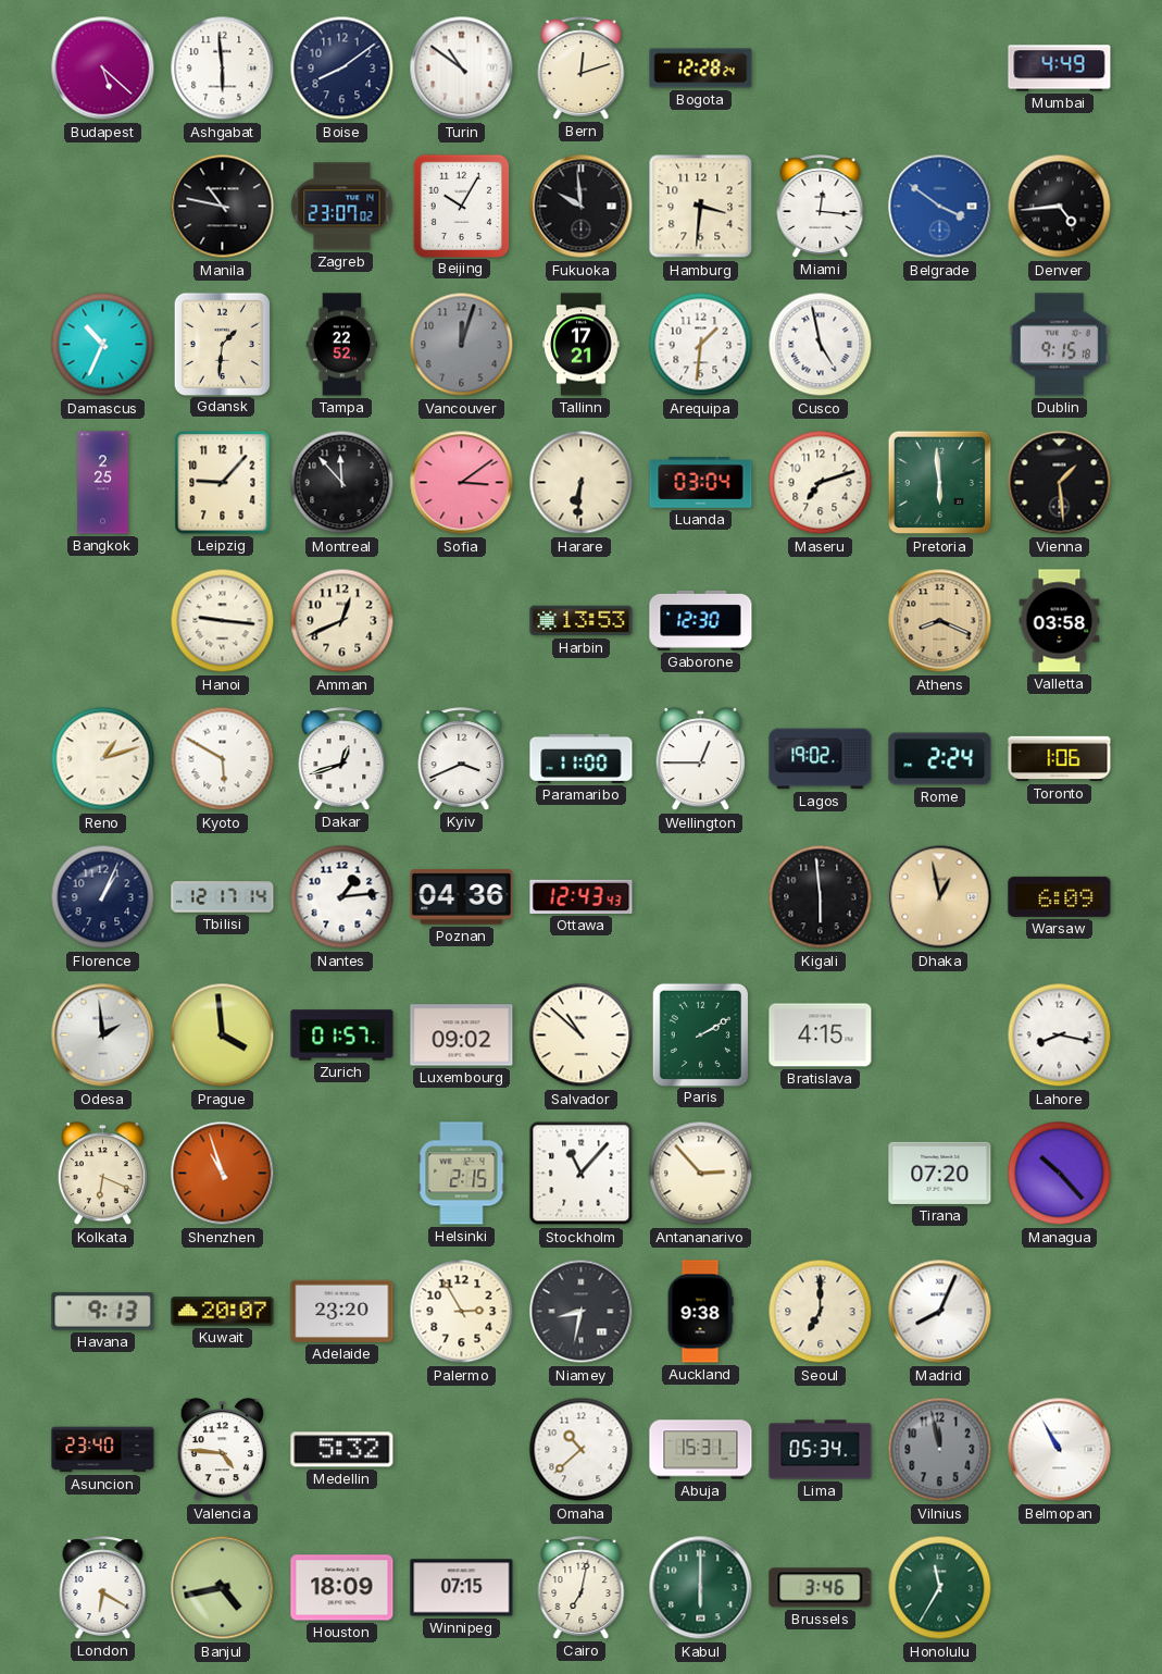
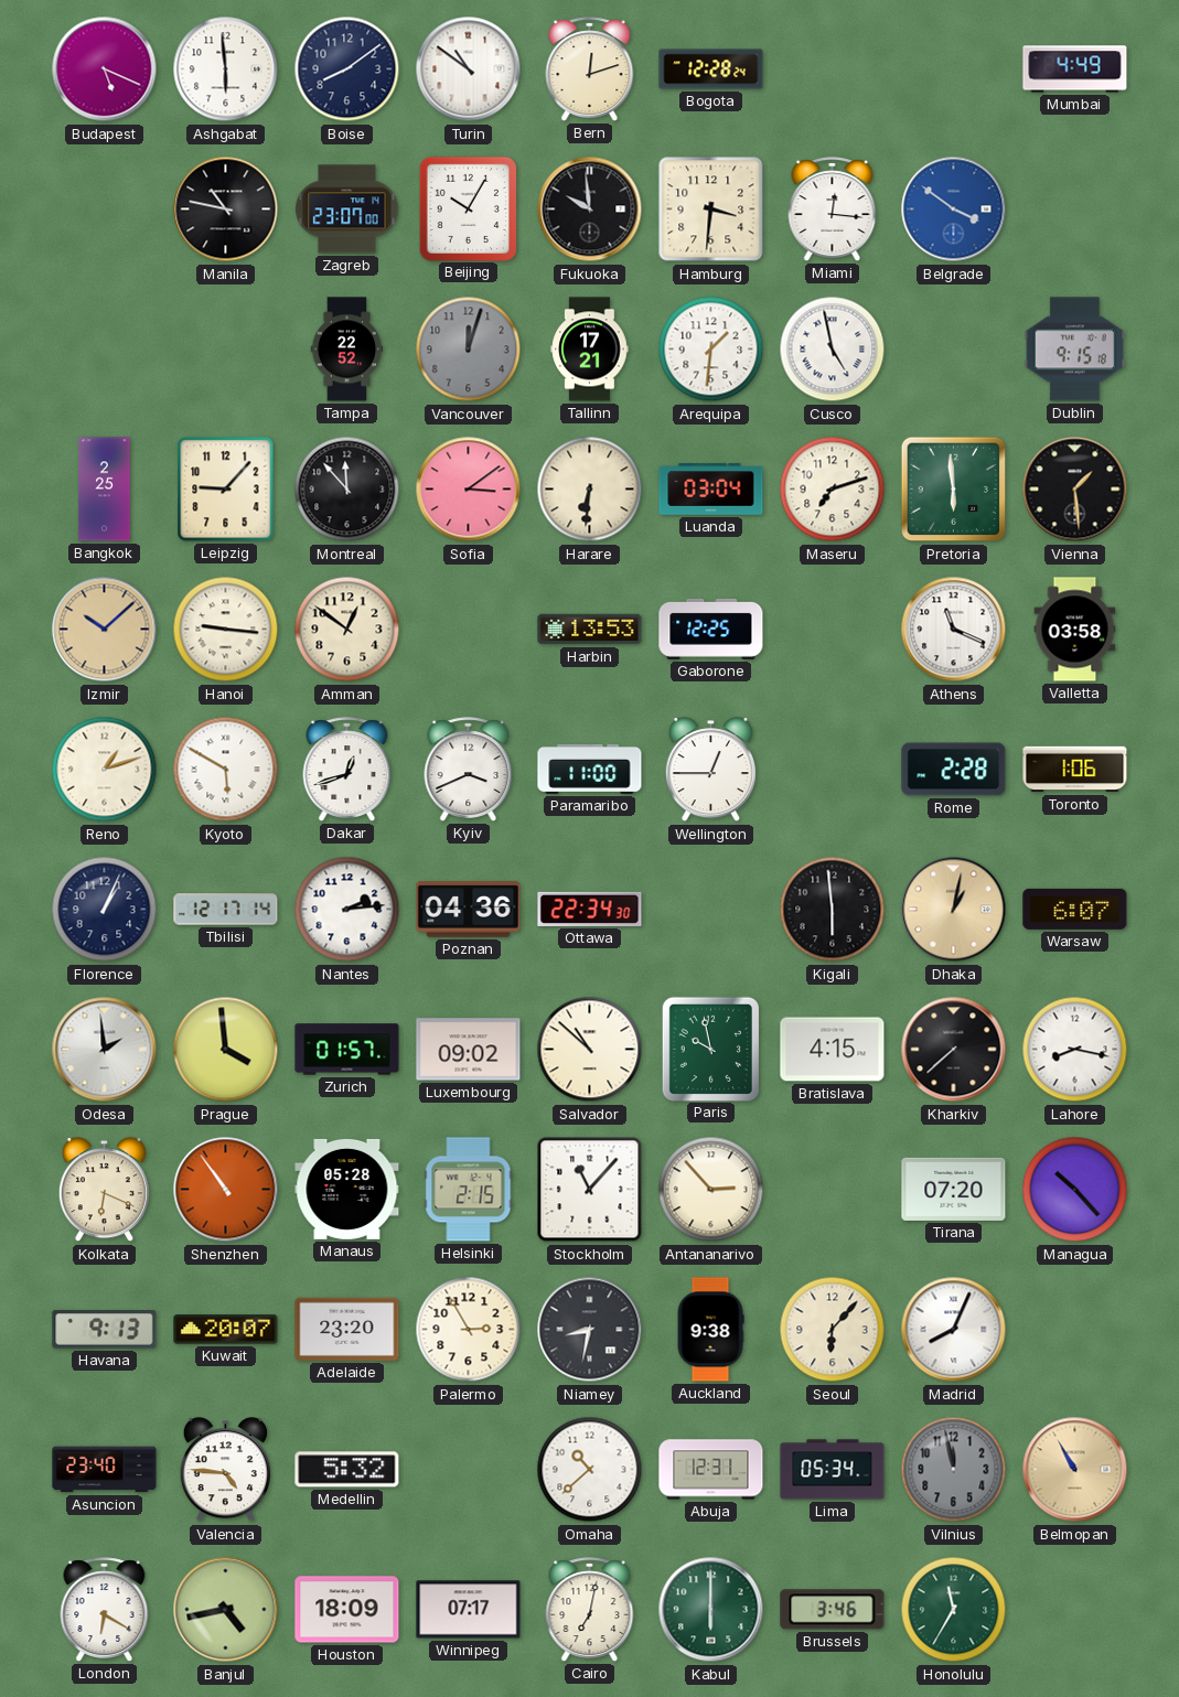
Budapest: 5:22 -> 5:19 (105, 69)
Zagreb: 23:07:02 -> 23:07:00 (347, 210)
Denver: 4:44 -> none (1060, 207)
Damascus: 10:34 -> none (103, 345)
Gdansk: 1:31 -> none (222, 344)
Izmir: none -> 10:08 (105, 630)
Amman: 12:41 -> 12:51 (347, 630)
Gaborone: 12:30 -> 12:25 (711, 629)
Athens: 8:19 -> 11:19 (954, 630)
Athens dial: champagne -> white (954, 630)
Lagos: 19:02 -> none (821, 759)
Rome: 2:24 -> 2:28 (954, 770)
Nantes: 1:14 -> 2:14 (347, 910)
Ottawa: 12:43 -> 22:34 (590, 909)
Dhaka: 12:58 -> 1:02 (954, 910)
Warsaw: 6:09 -> 6:07 (1075, 909)
Paris: 2:10 -> 9:58 (710, 1049)
Kharkiv: none -> 7:38 (954, 1050)
Shenzhen: 10:57 -> 10:54 (226, 1190)
Manaus: none -> 05:28 (347, 1189)
Seoul: 7:00 -> 6:07 (833, 1330)
Abuja: 15:31 -> 12:31 (711, 1470)
Belmopan dial: white -> champagne (1075, 1470)
Winnipeg: 07:15 -> 07:17 (469, 1610)
